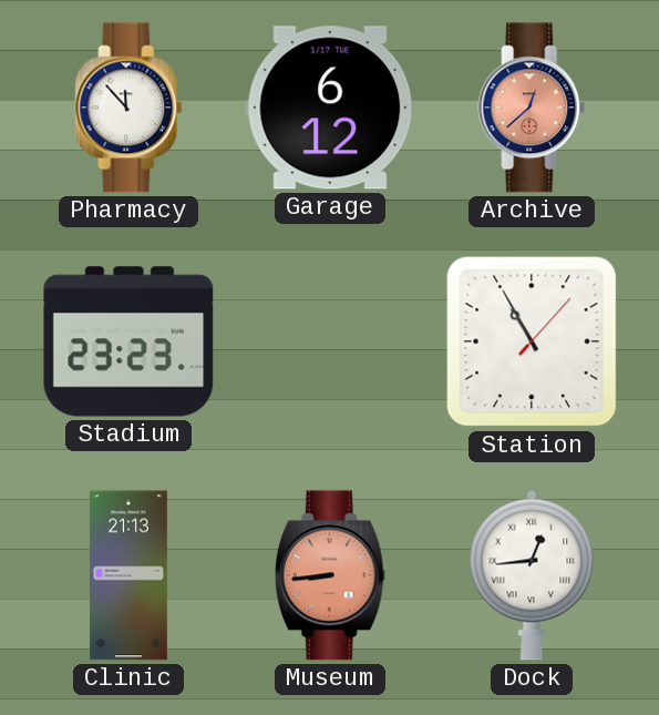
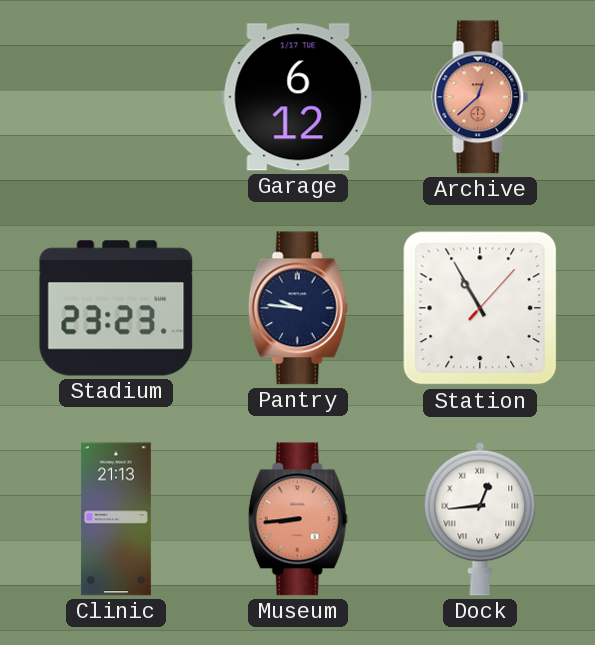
Pharmacy: 11:53 -> none (128, 108)
Pantry: none -> 9:46 (298, 308)
